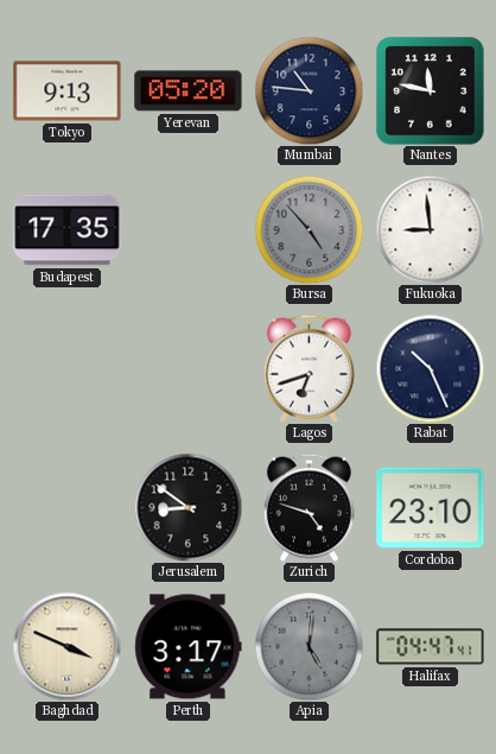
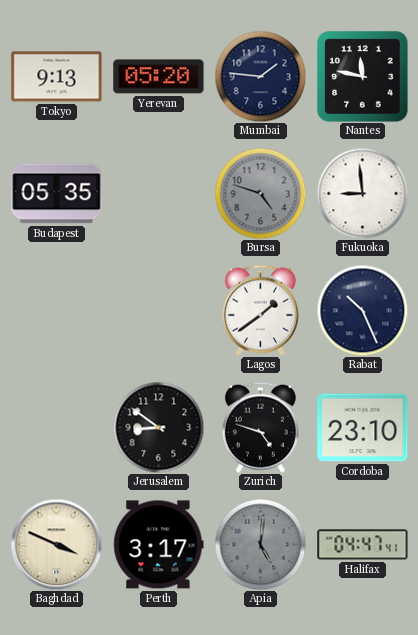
Mumbai: 10:46 -> 1:46 (260, 76)
Budapest: 17:35 -> 05:35 (57, 194)
Bursa: 4:53 -> 4:48 (260, 193)
Lagos: 6:42 -> 1:39 (260, 310)
